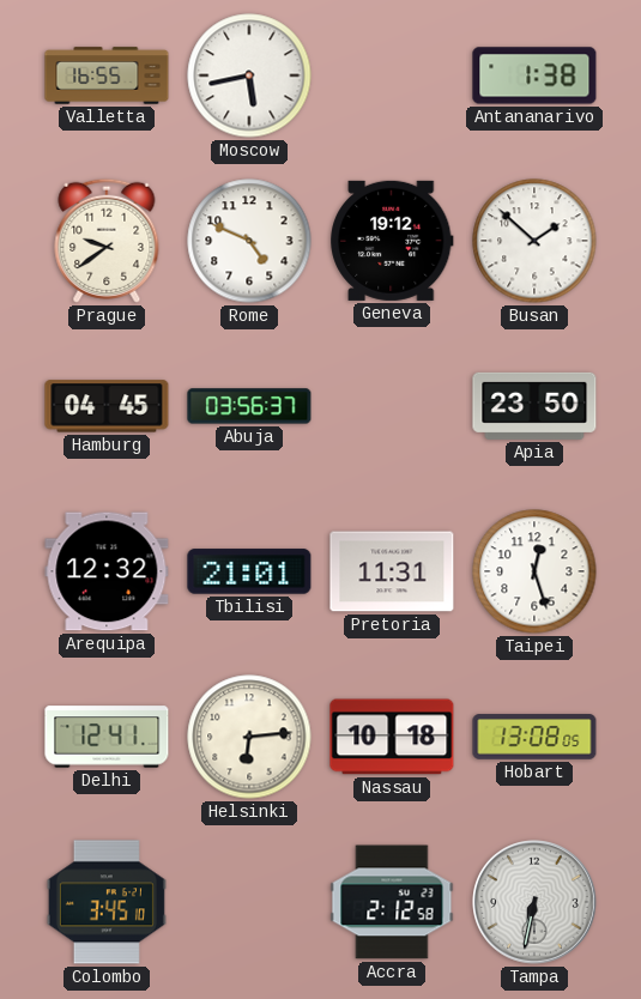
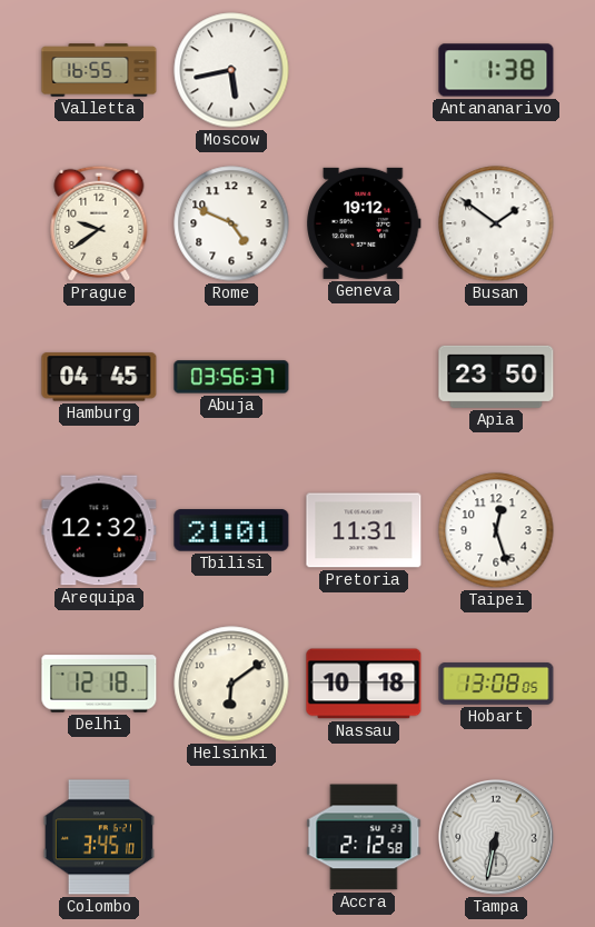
Busan: 1:52 -> 1:51 (496, 223)
Delhi: 12:41 -> 12:18 (99, 684)
Helsinki: 6:14 -> 6:09 (231, 684)
